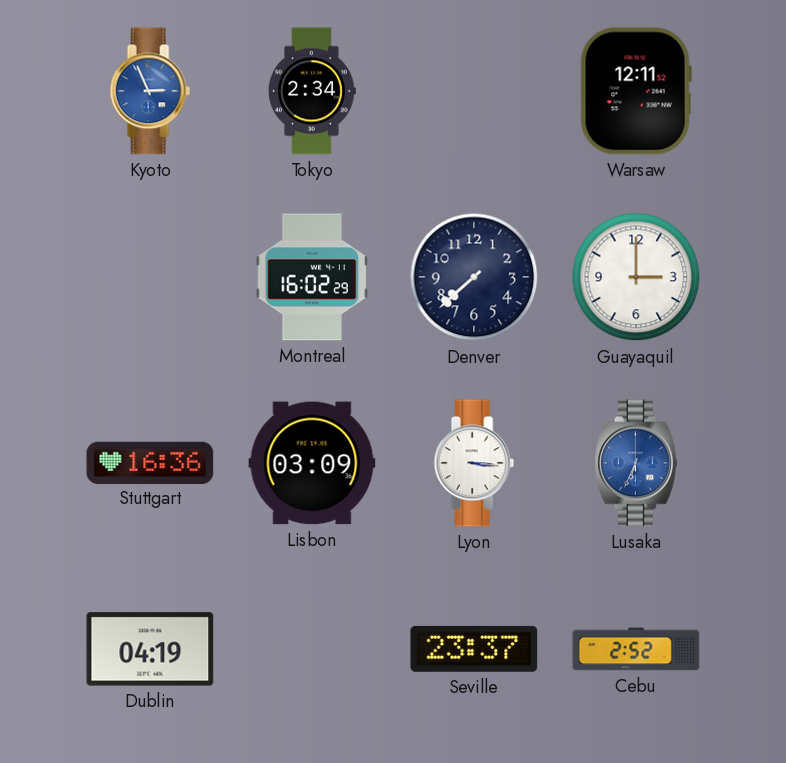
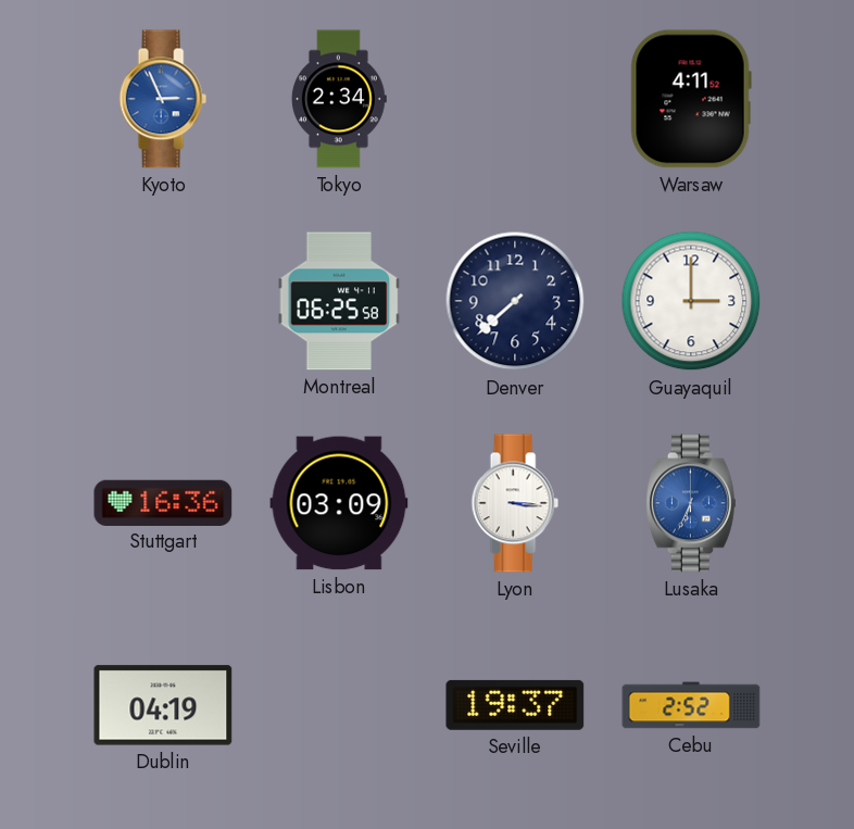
Warsaw: 12:11 -> 4:11 (691, 99)
Montreal: 16:02 -> 06:25 (339, 301)
Seville: 23:37 -> 19:37 (515, 705)
